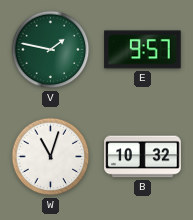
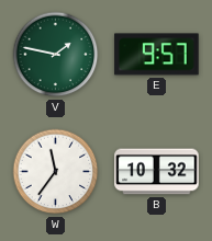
W: 11:03 -> 11:36 (56, 172)
